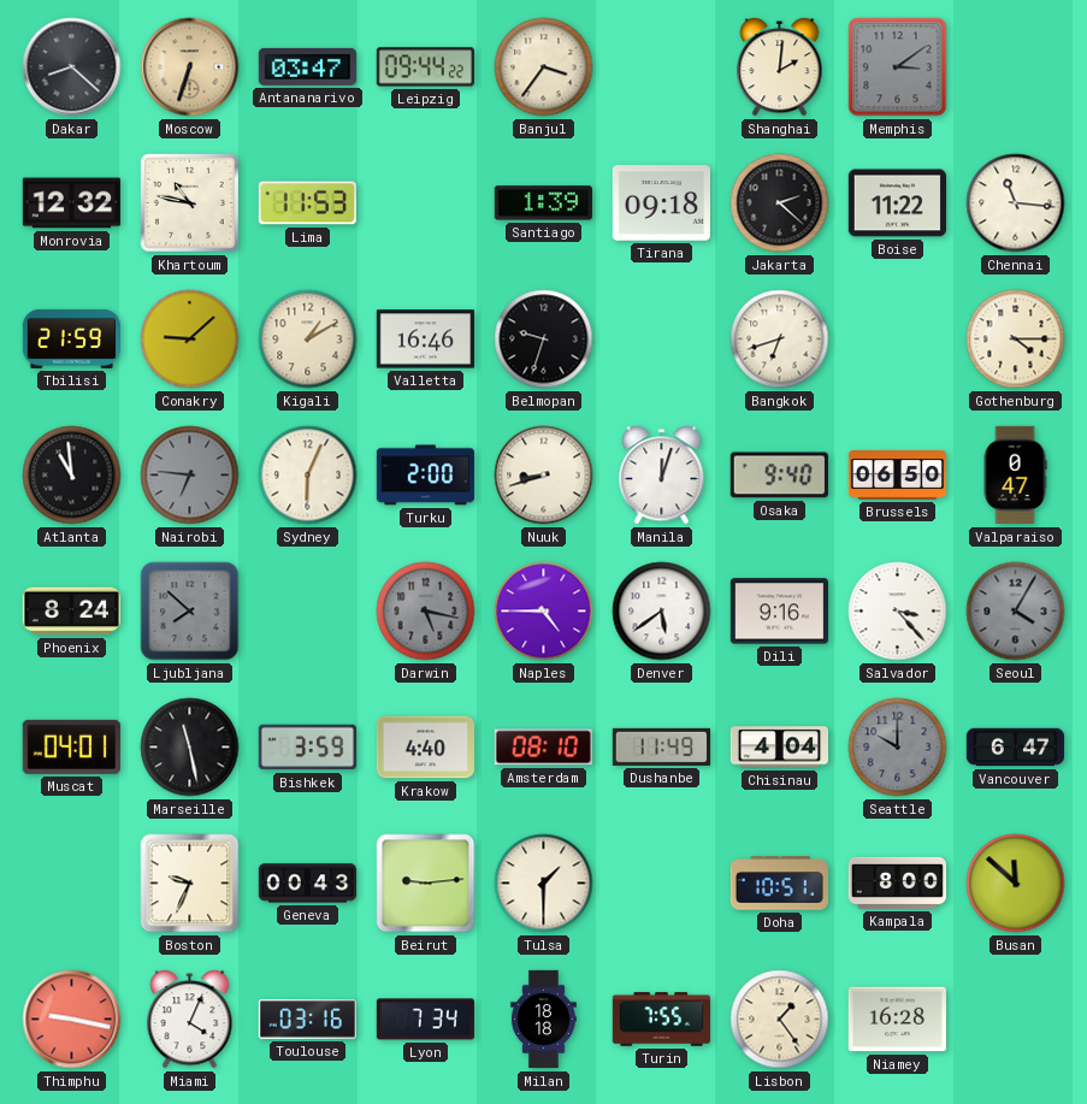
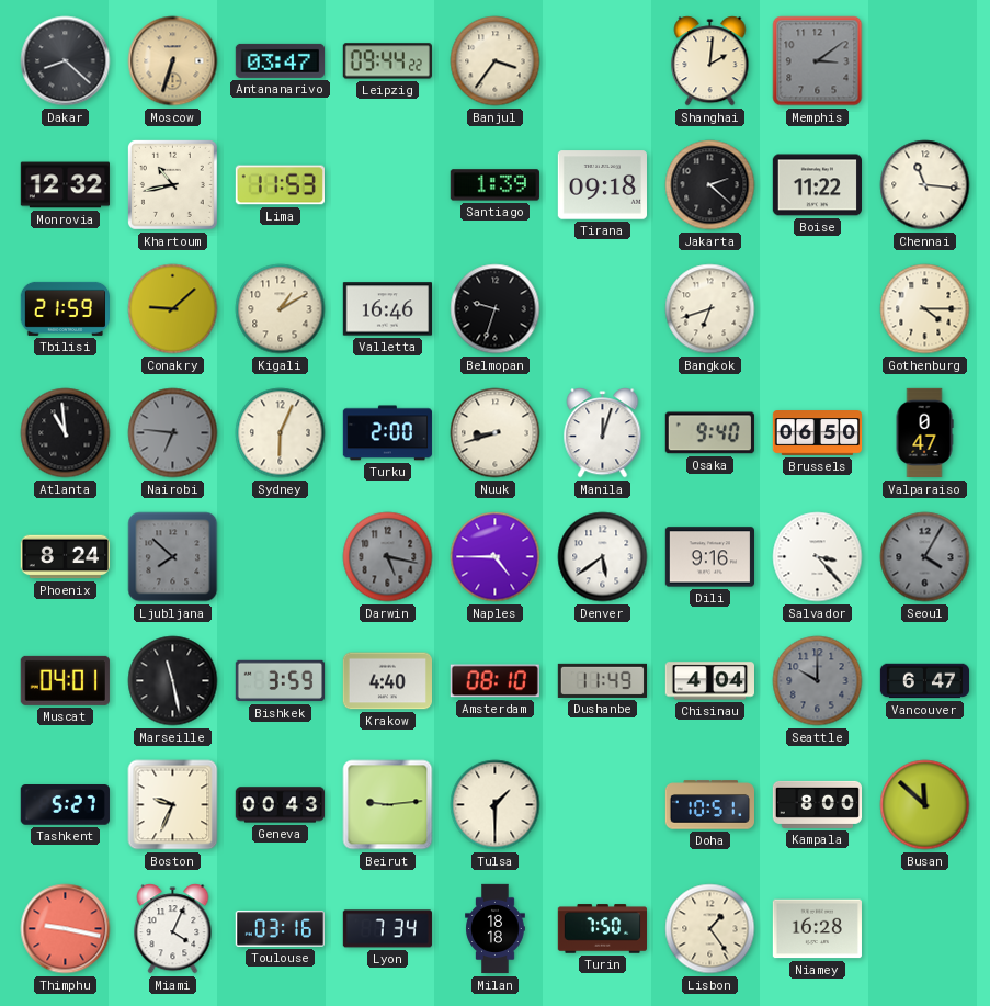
Khartoum: 10:47 -> 10:43 (172, 184)
Tashkent: none -> 5:27 (65, 805)
Turin: 7:55 -> 7:50 (602, 929)
